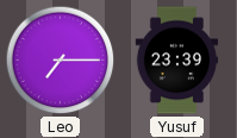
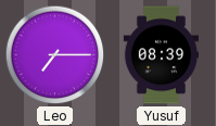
Yusuf: 23:39 -> 08:39 (162, 55)
